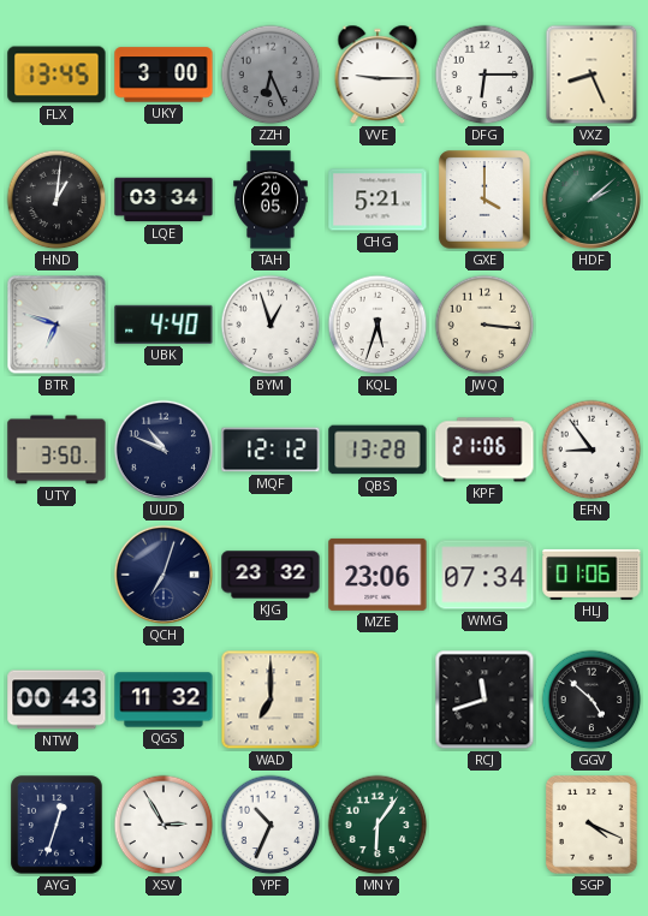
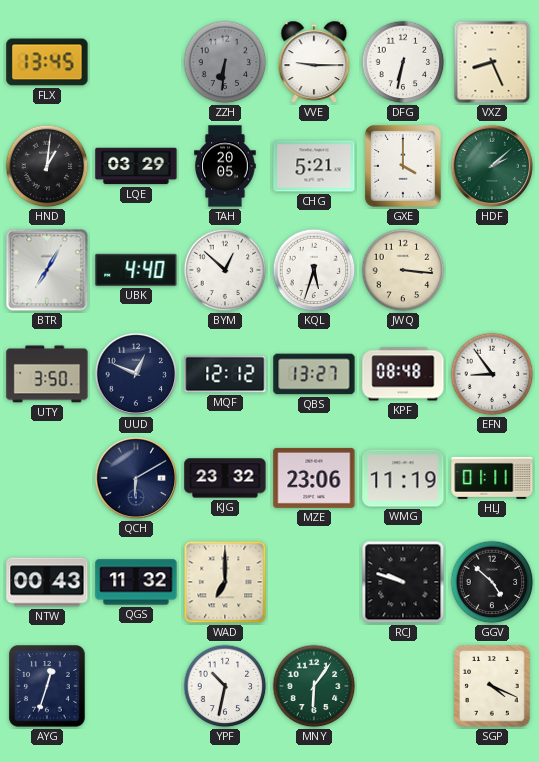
UKY: 3:00 -> none (164, 75)
ZZH: 6:26 -> 6:31 (225, 62)
DFG: 6:15 -> 6:32 (403, 62)
LQE: 03:34 -> 03:29 (136, 166)
BTR: 6:48 -> 7:05 (47, 270)
BYM: 12:57 -> 12:52 (225, 270)
UUD: 10:49 -> 12:49 (136, 374)
QBS: 13:28 -> 13:27 (314, 374)
KPF: 21:06 -> 08:48 (403, 374)
QCH: 7:03 -> 6:10 (136, 478)
WMG: 07:34 -> 11:19 (403, 478)
HLJ: 01:06 -> 01:11 (492, 478)
RCJ: 11:42 -> 9:48 (403, 582)
XSV: 2:55 -> none (164, 825)
YPF: 10:34 -> 10:32 (225, 686)
